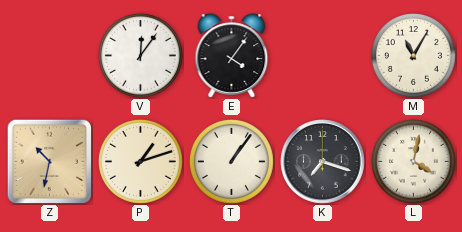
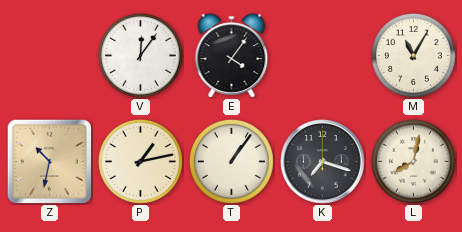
P: 1:12 -> 1:13 (140, 161)
L: 4:02 -> 8:02 (413, 161)
